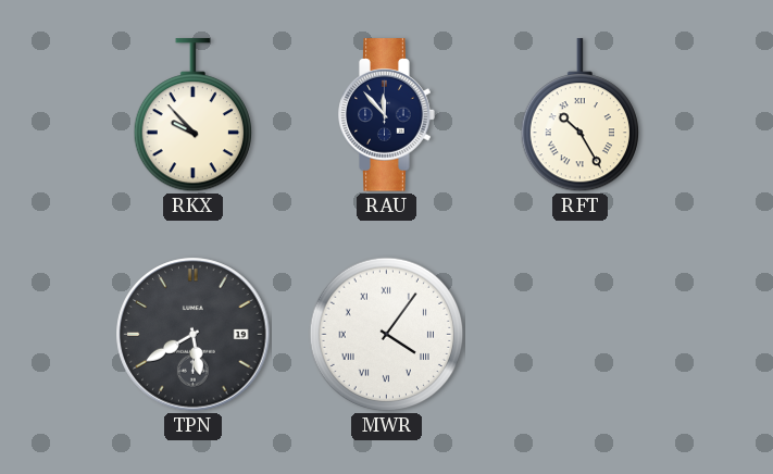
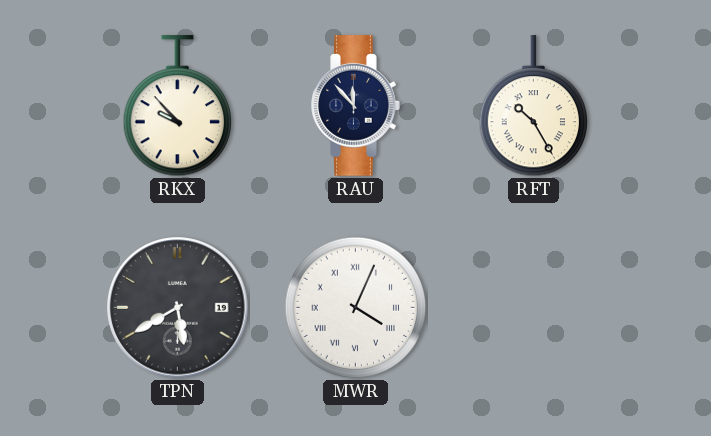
MWR: 4:06 -> 4:04 (356, 308)
